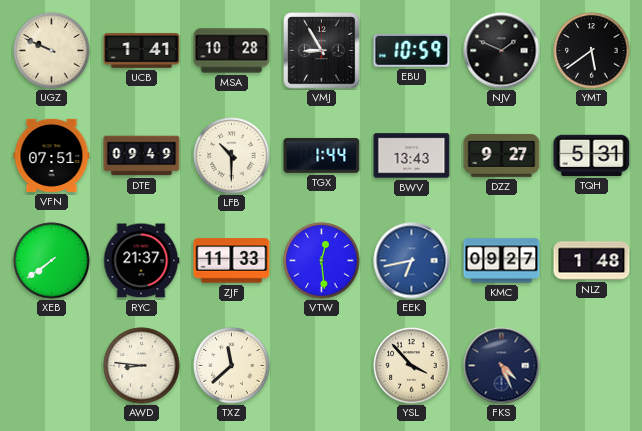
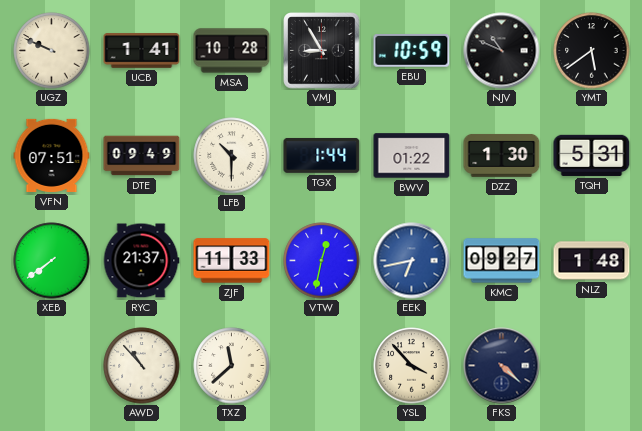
NJV: 1:49 -> 10:49 (502, 51)
BWV: 13:43 -> 01:22 (412, 156)
DZZ: 9:27 -> 1:30 (502, 155)
VTW: 12:29 -> 12:32 (322, 261)
AWD: 8:46 -> 10:53 (142, 366)
FKS: 4:26 -> 4:22 (502, 366)
